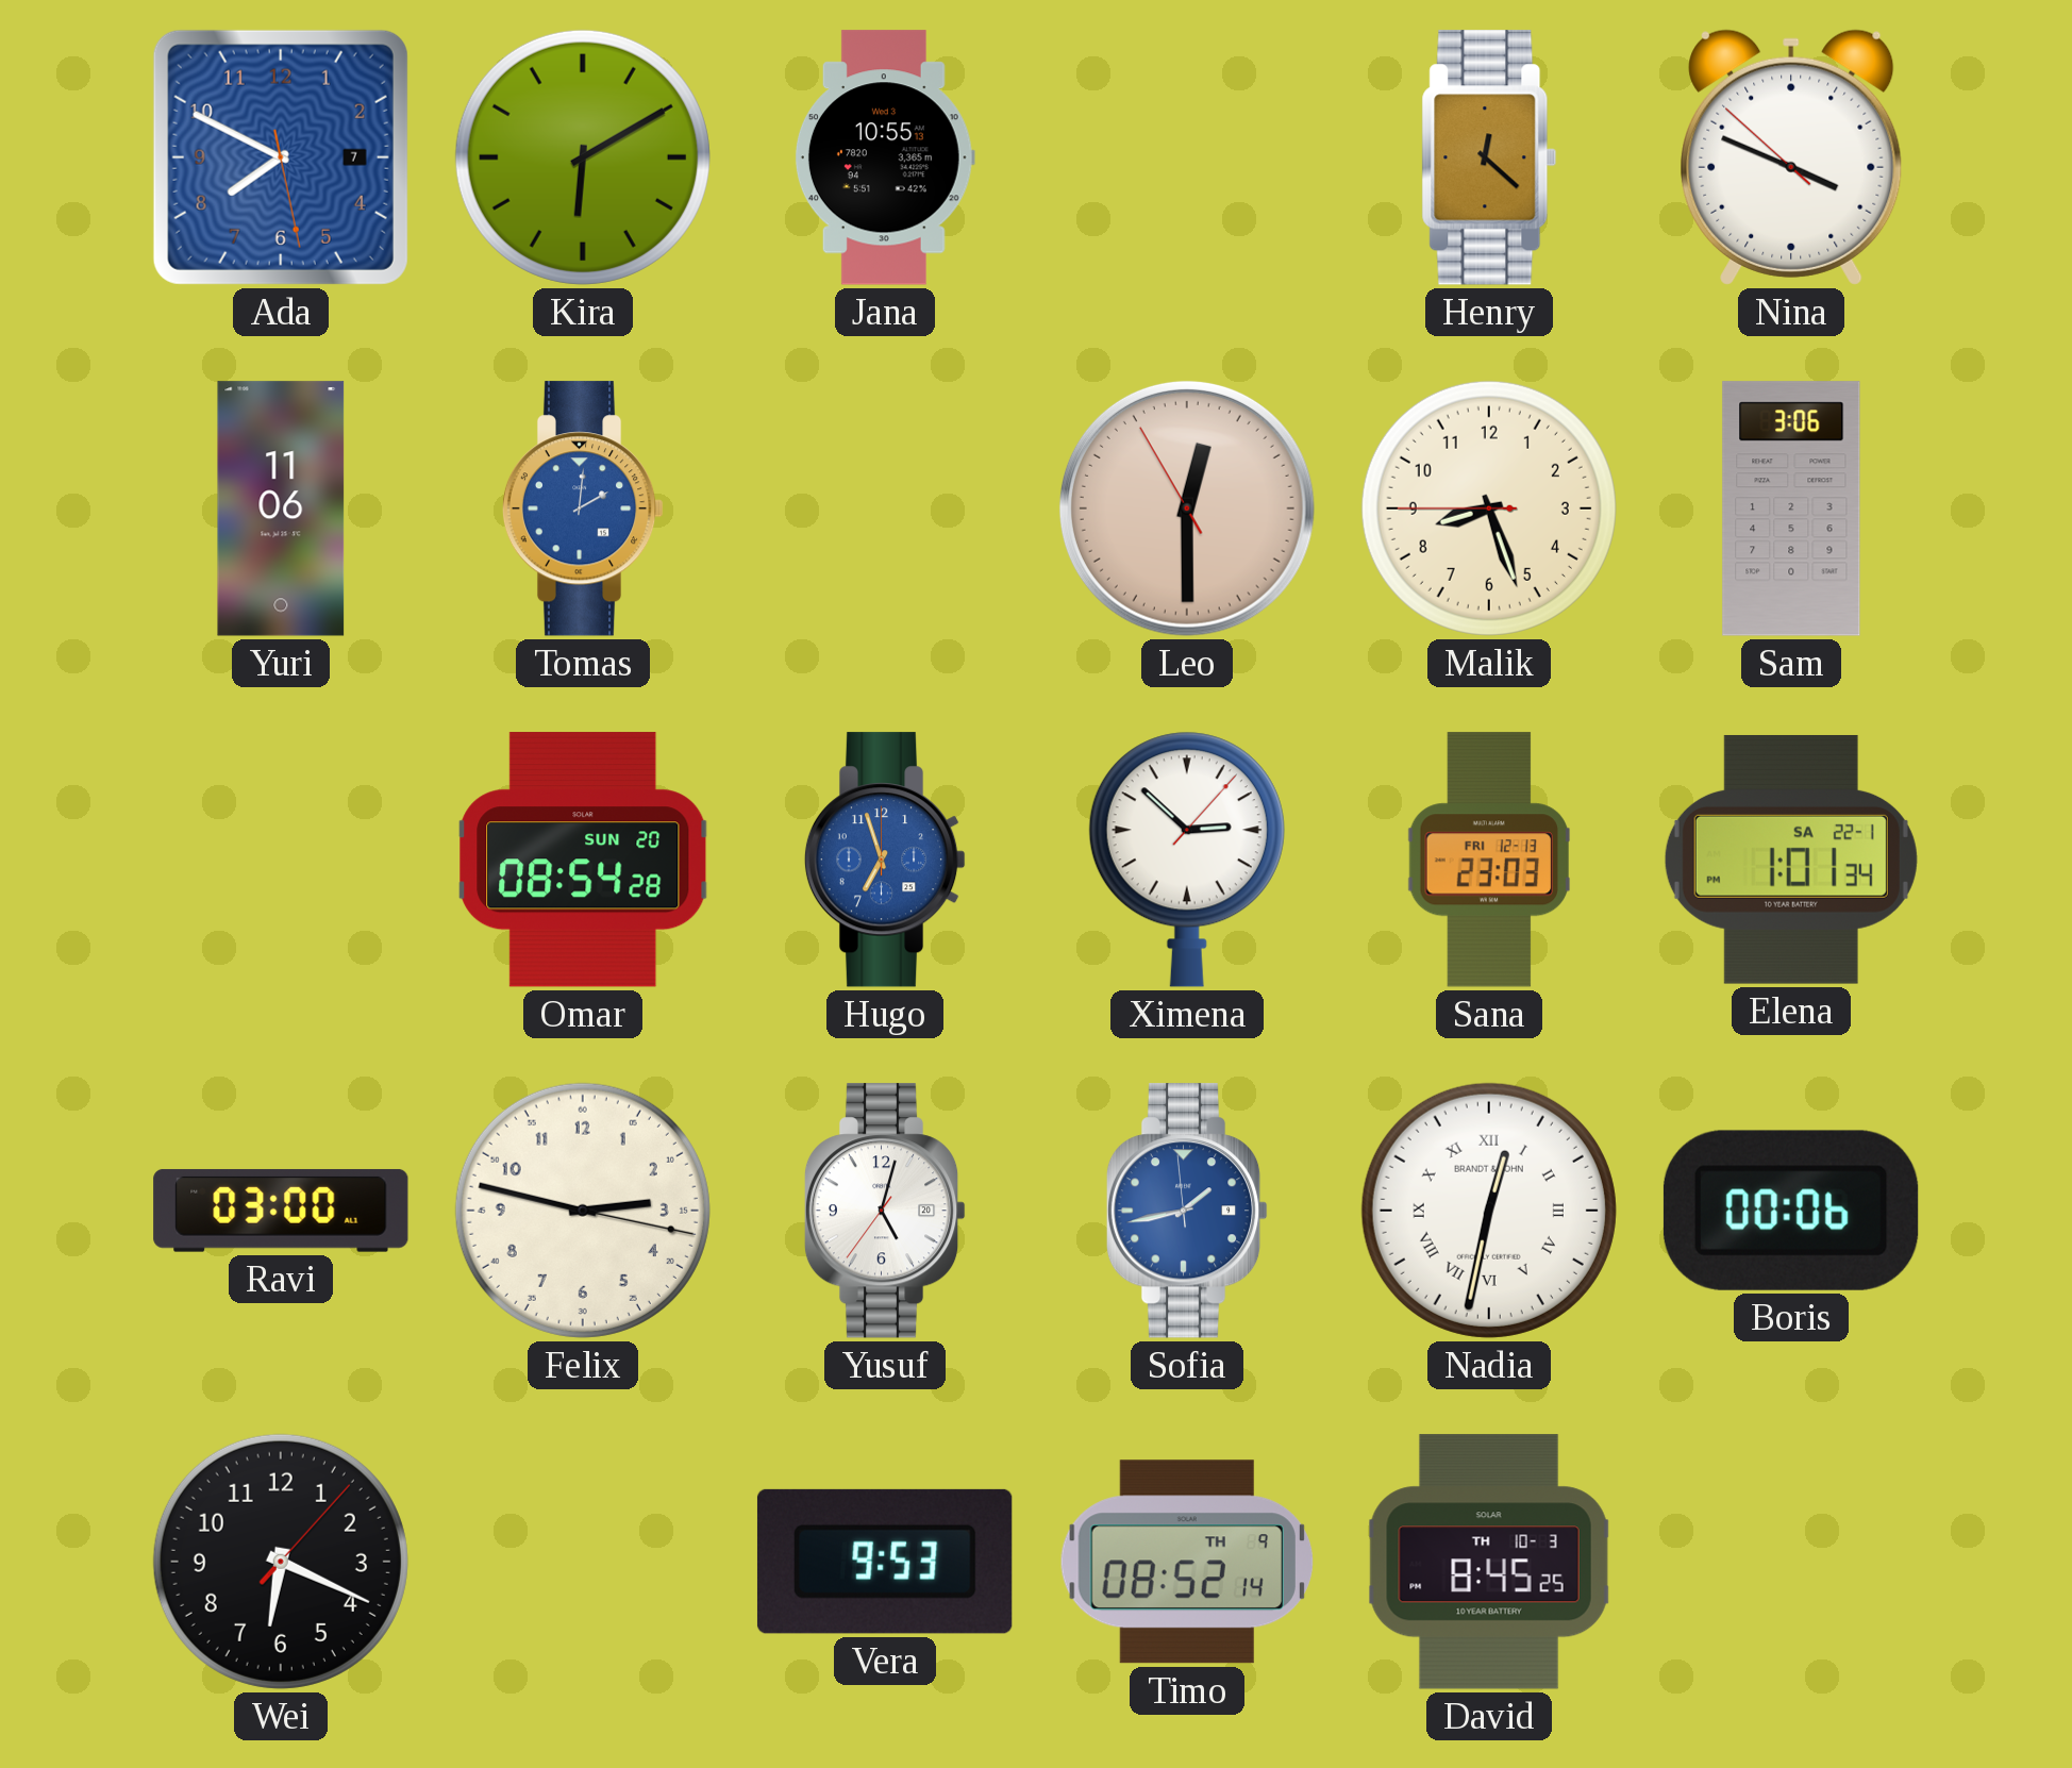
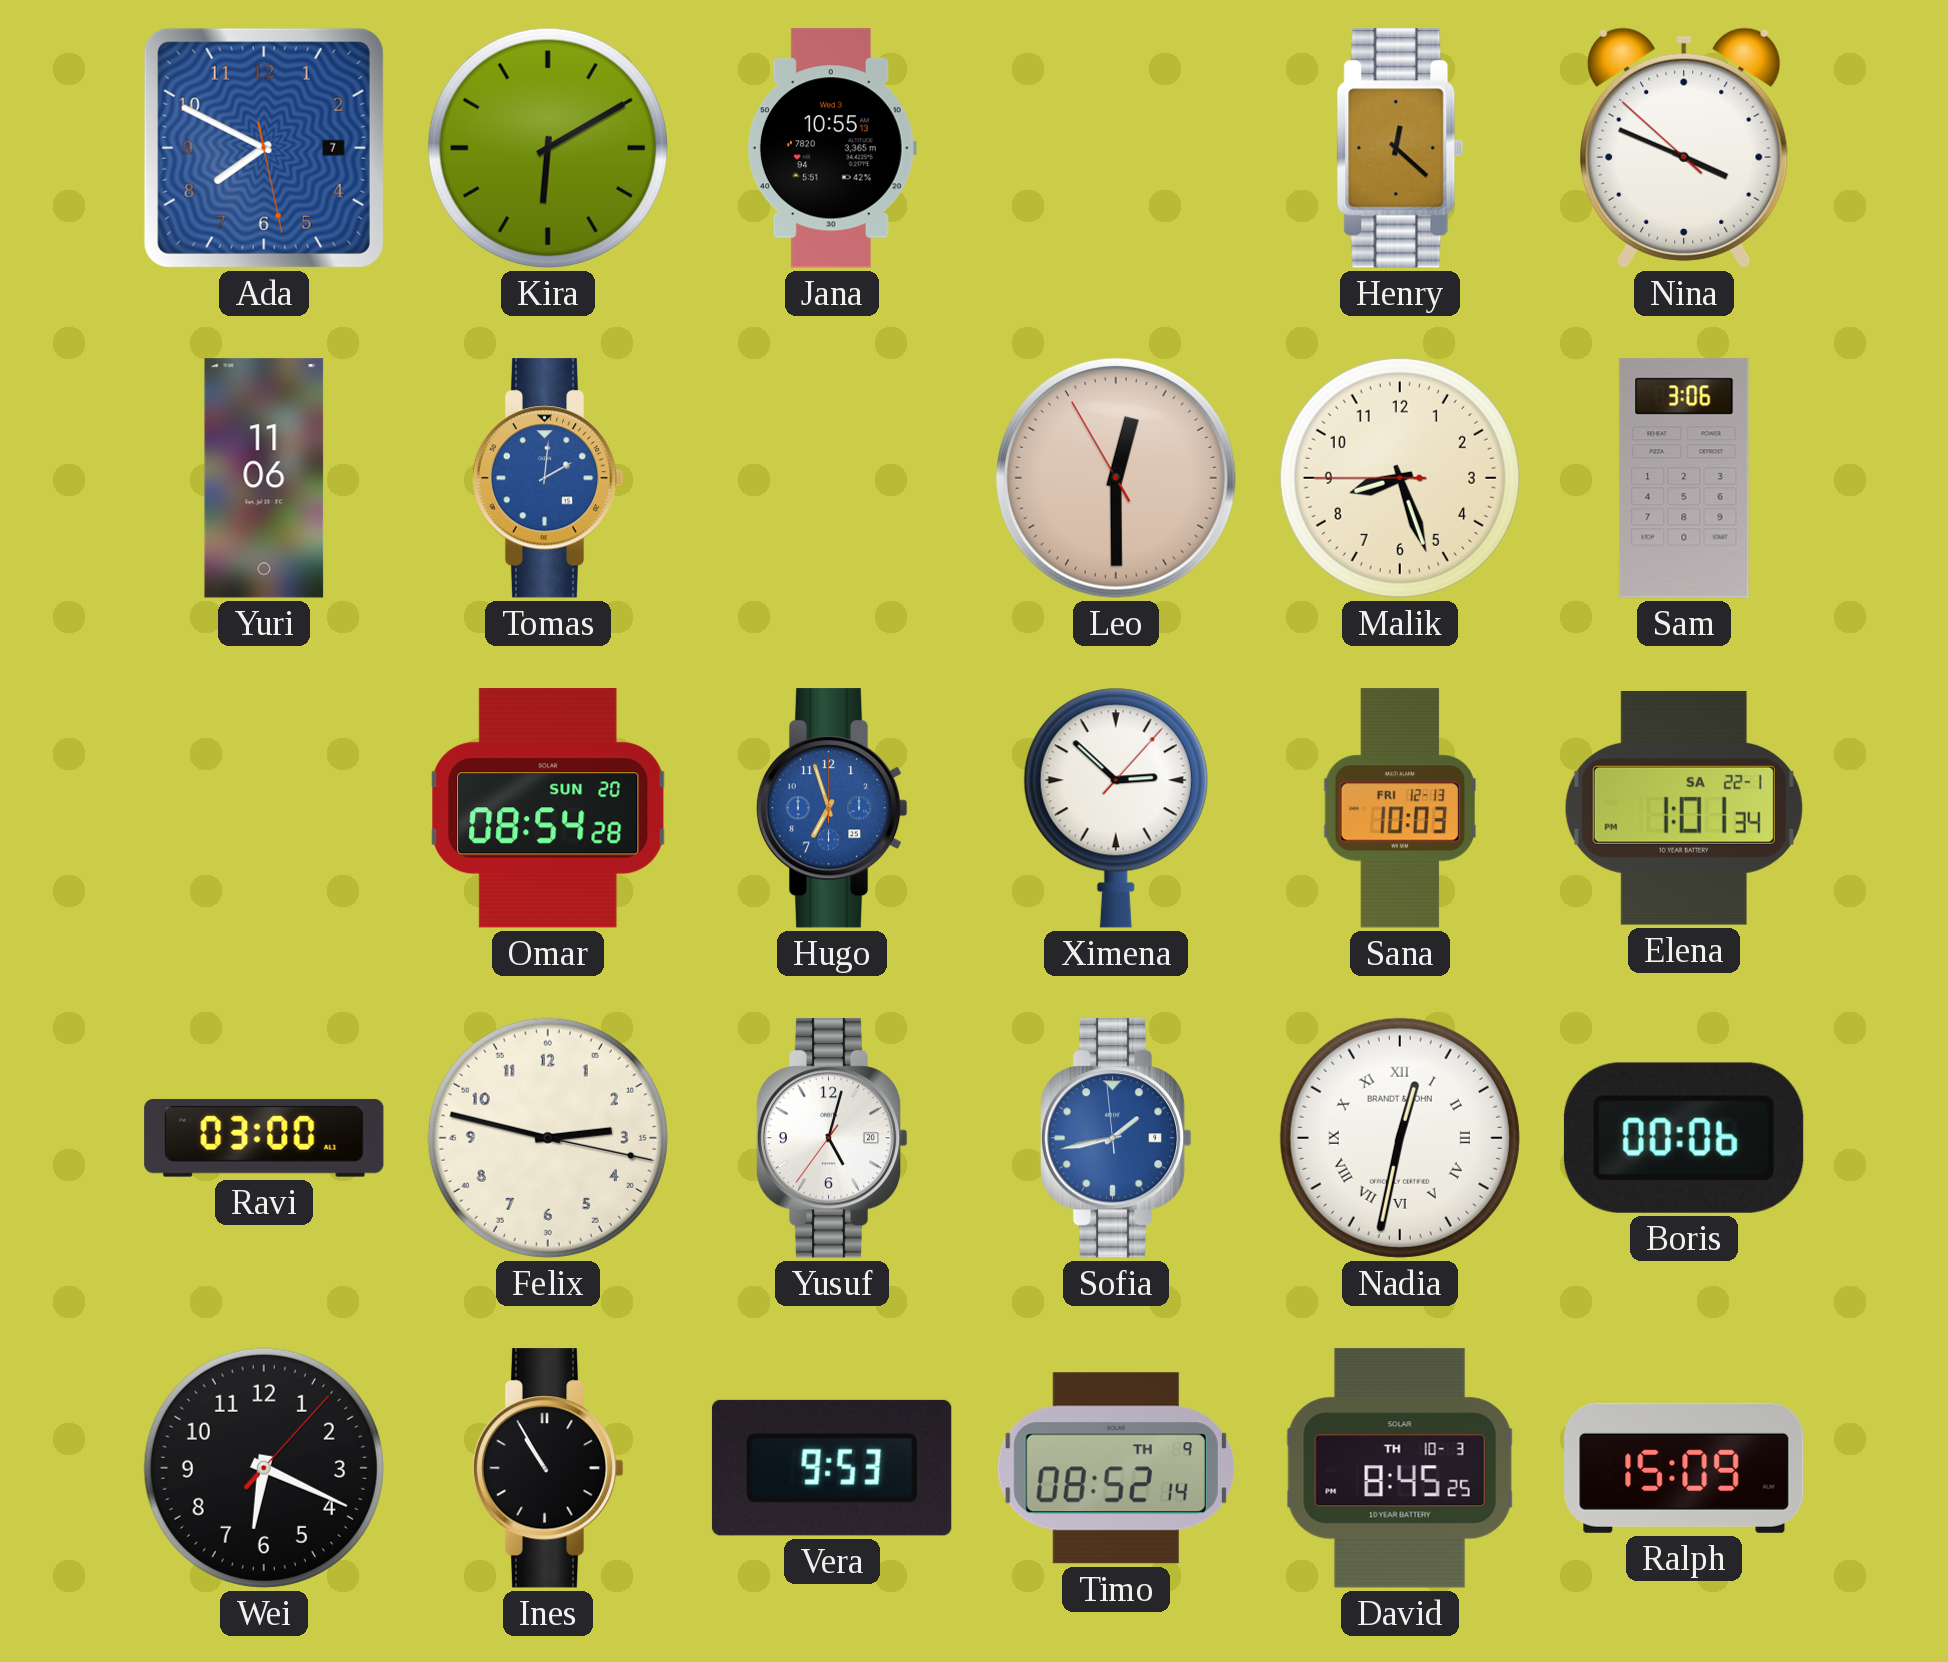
Sana: 23:03 -> 10:03 (1400, 808)
Ines: none -> 10:55 (548, 1468)
Ralph: none -> 15:09 (1684, 1468)
